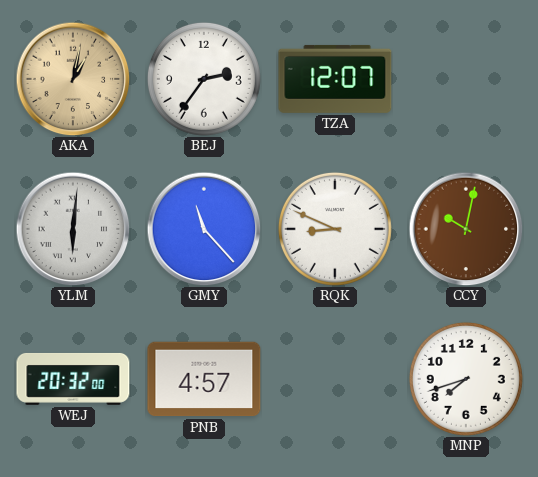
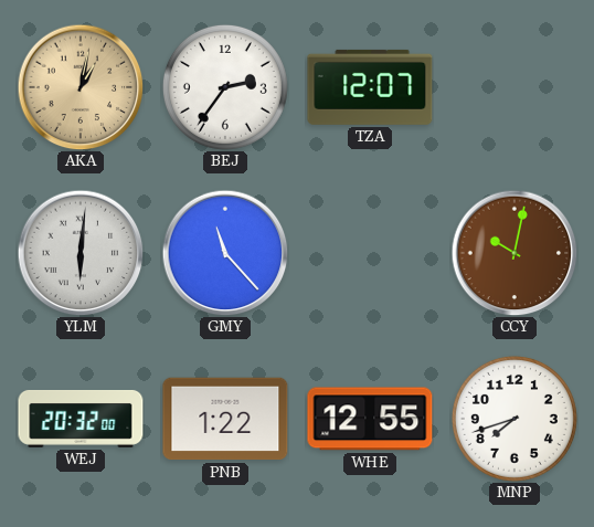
RQK: 8:49 -> none (335, 229)
PNB: 4:57 -> 1:22 (225, 419)
WHE: none -> 12:55 (370, 419)
